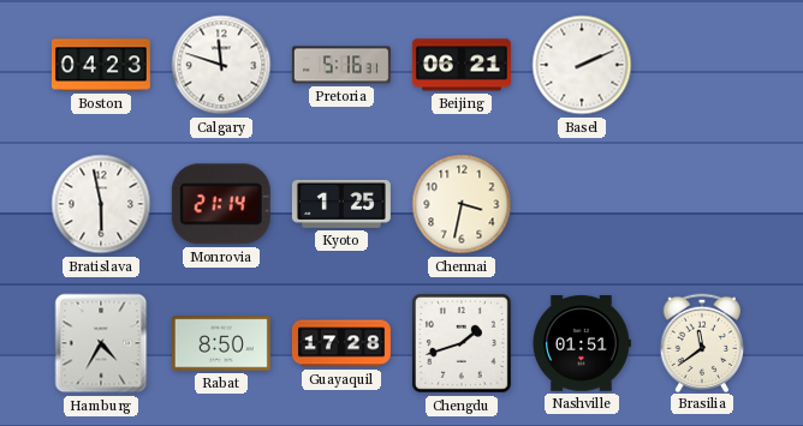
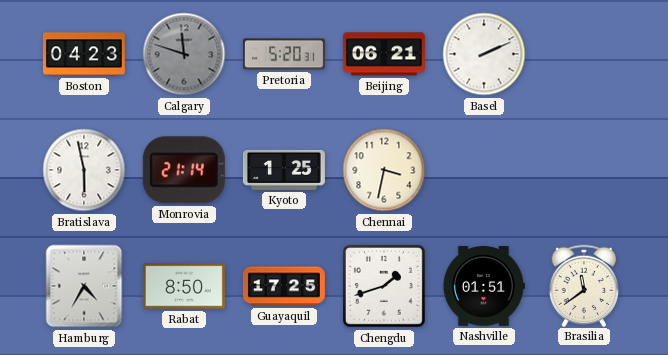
Calgary dial: white -> grey (184, 54)
Pretoria: 5:16 -> 5:20 (284, 54)
Guayaquil: 17:28 -> 17:25 (284, 286)
